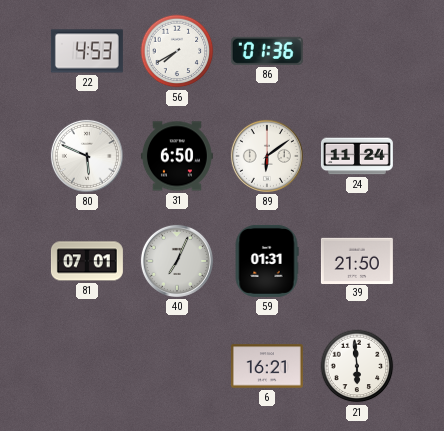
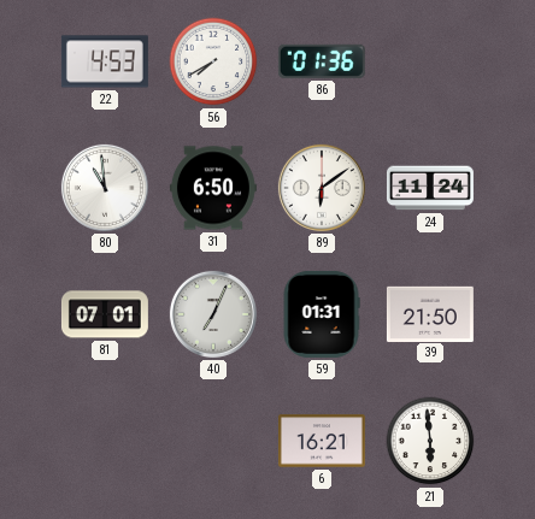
80: 5:49 -> 10:59 (105, 188)
